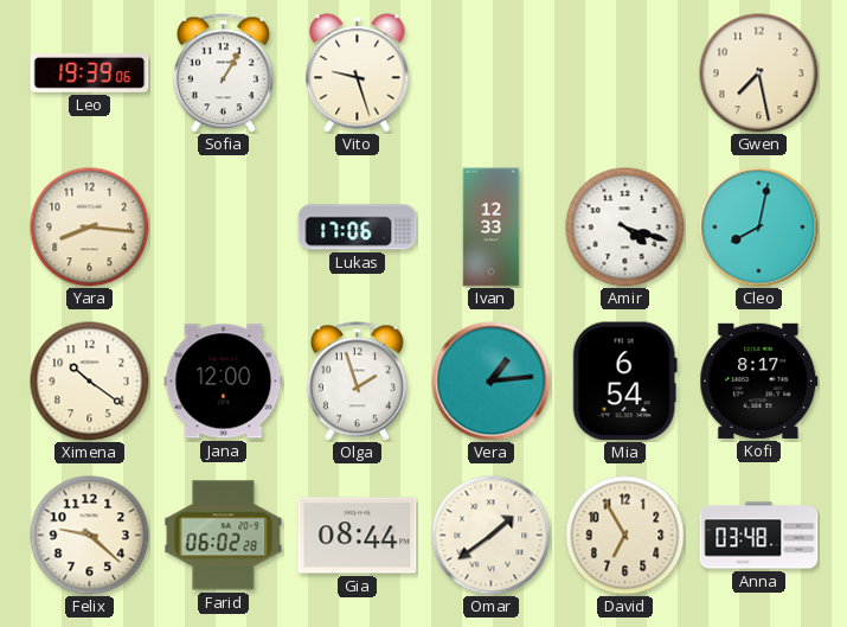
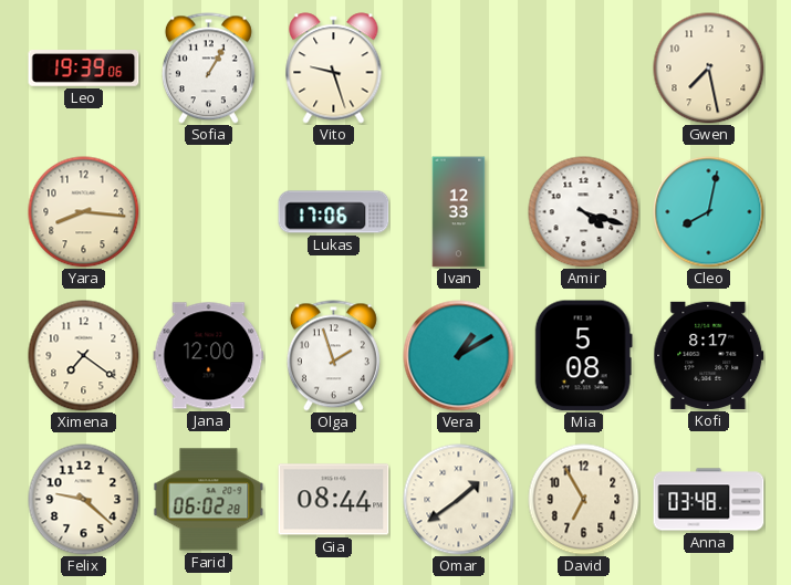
Ximena: 10:21 -> 7:21 (84, 356)
Vera: 1:14 -> 1:10 (459, 356)
Mia: 6:54 -> 5:08 (583, 356)
